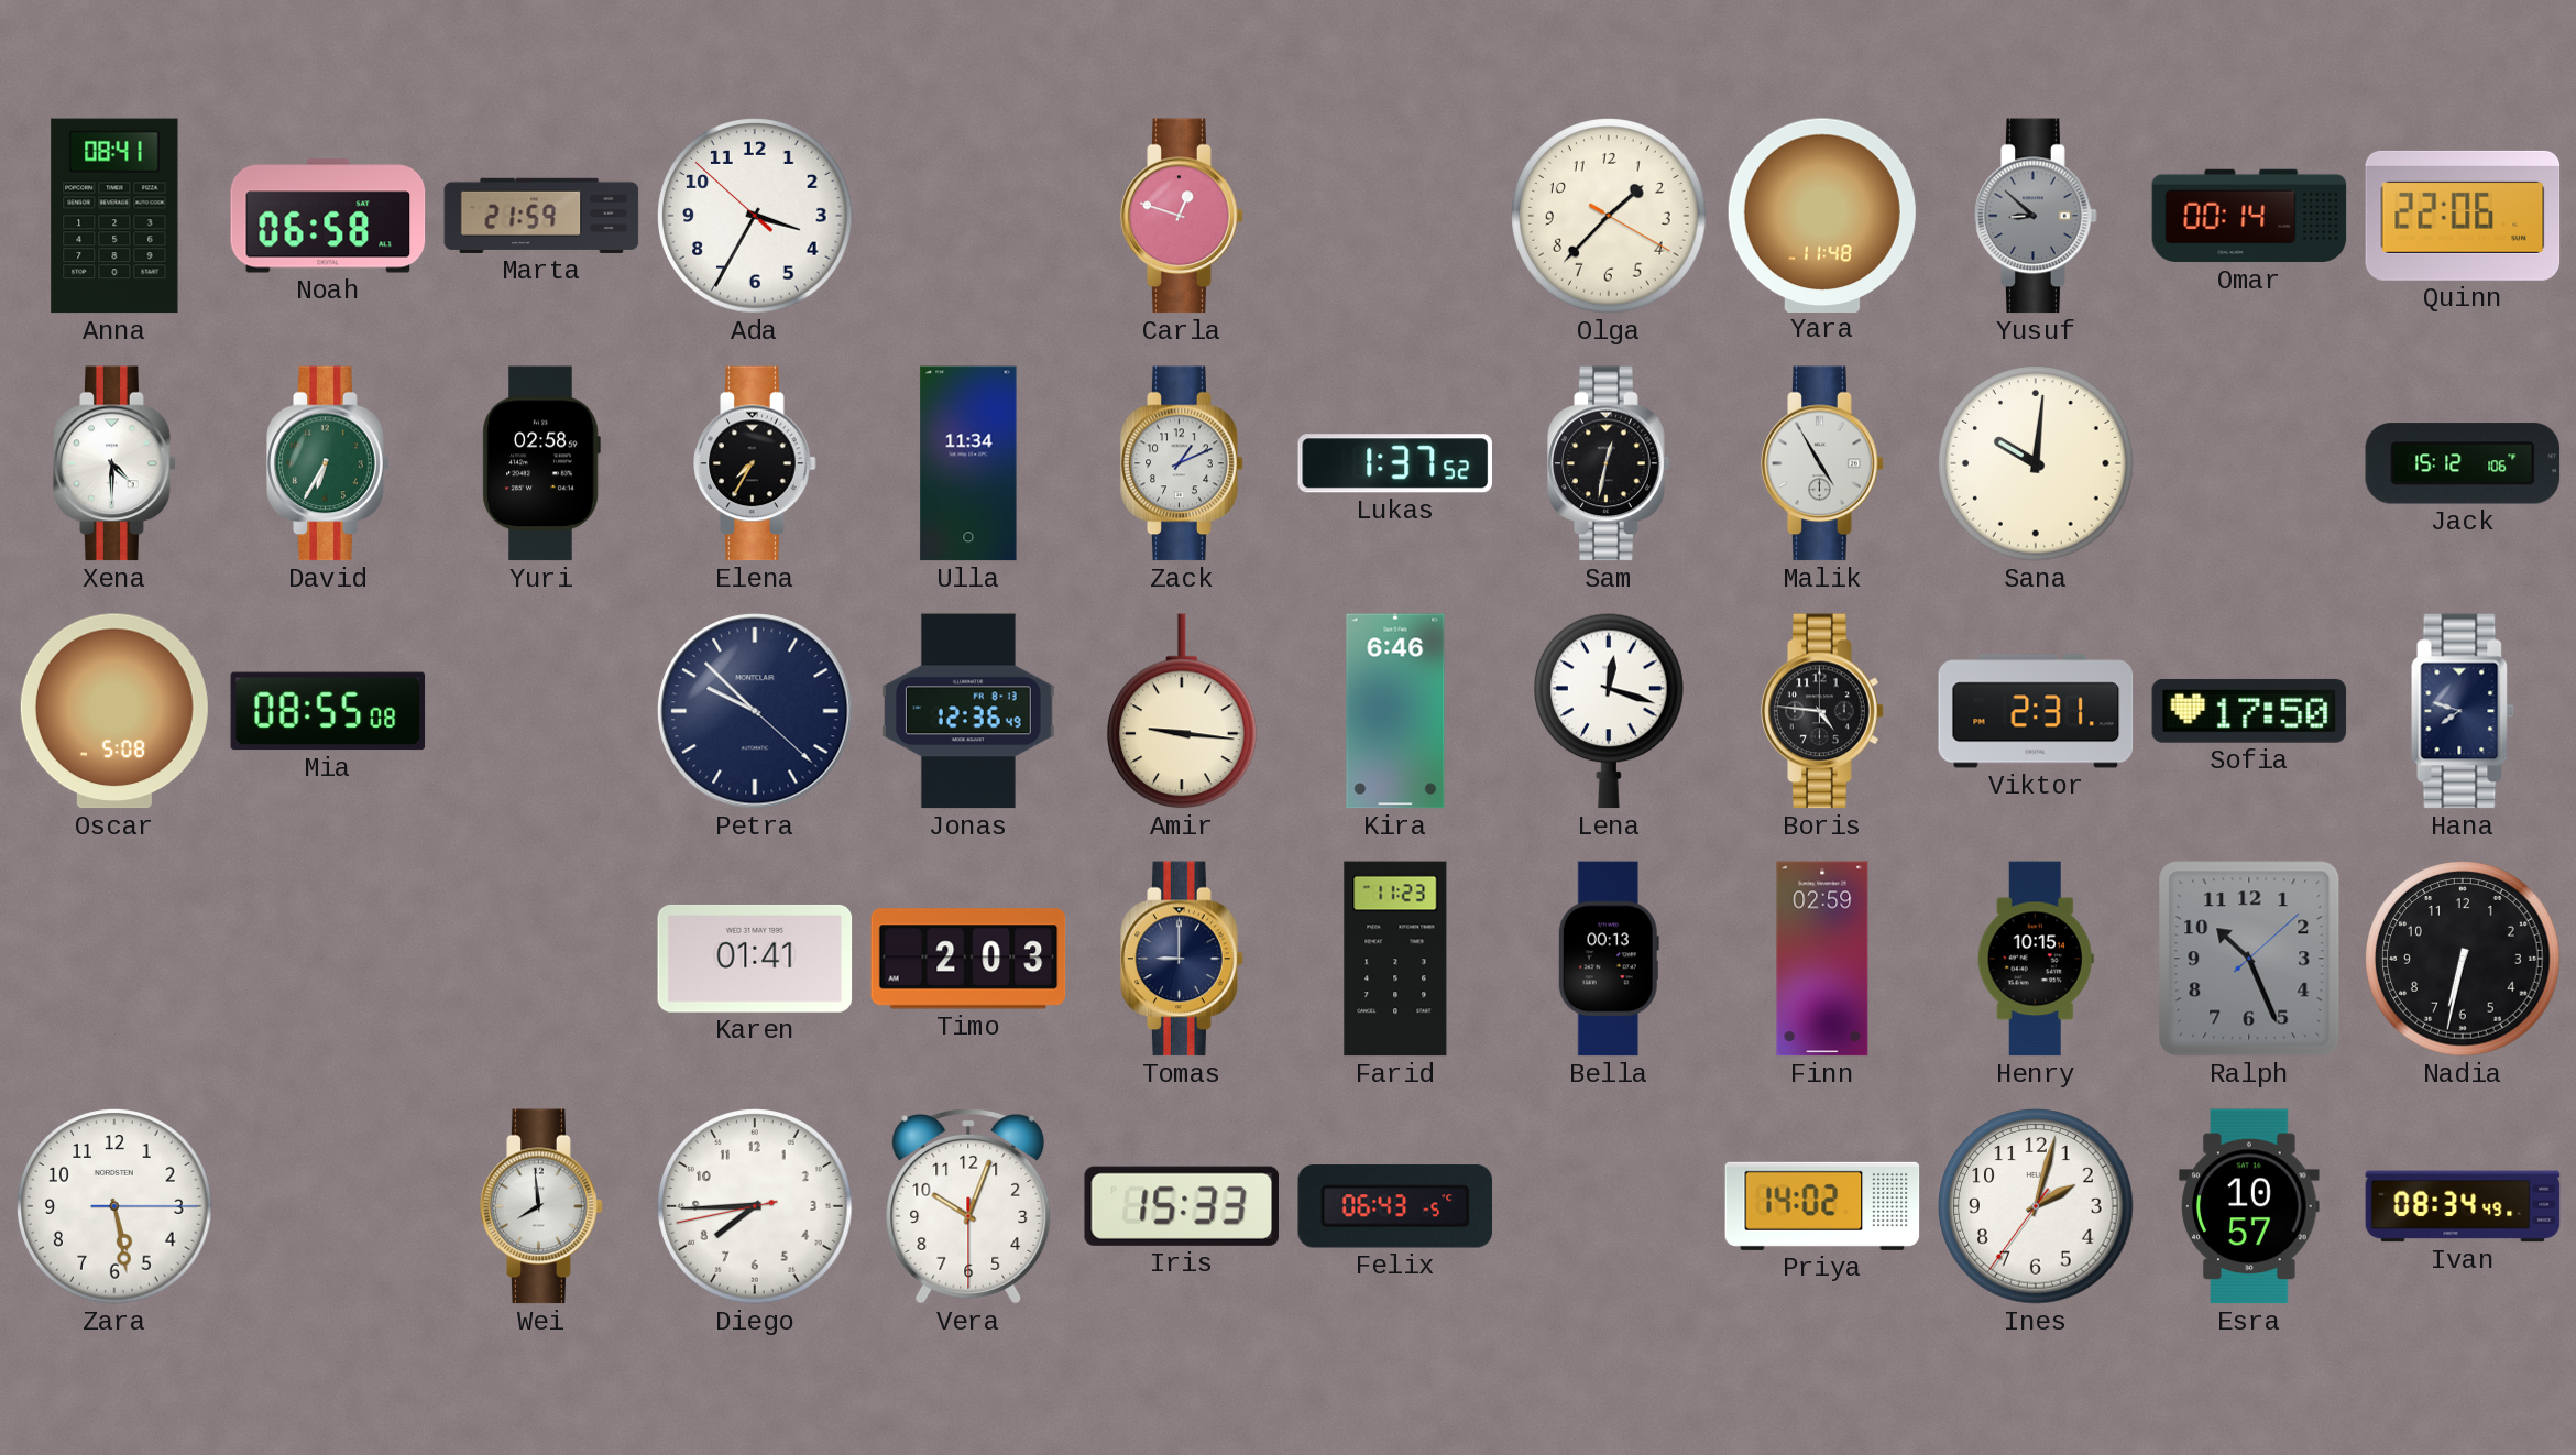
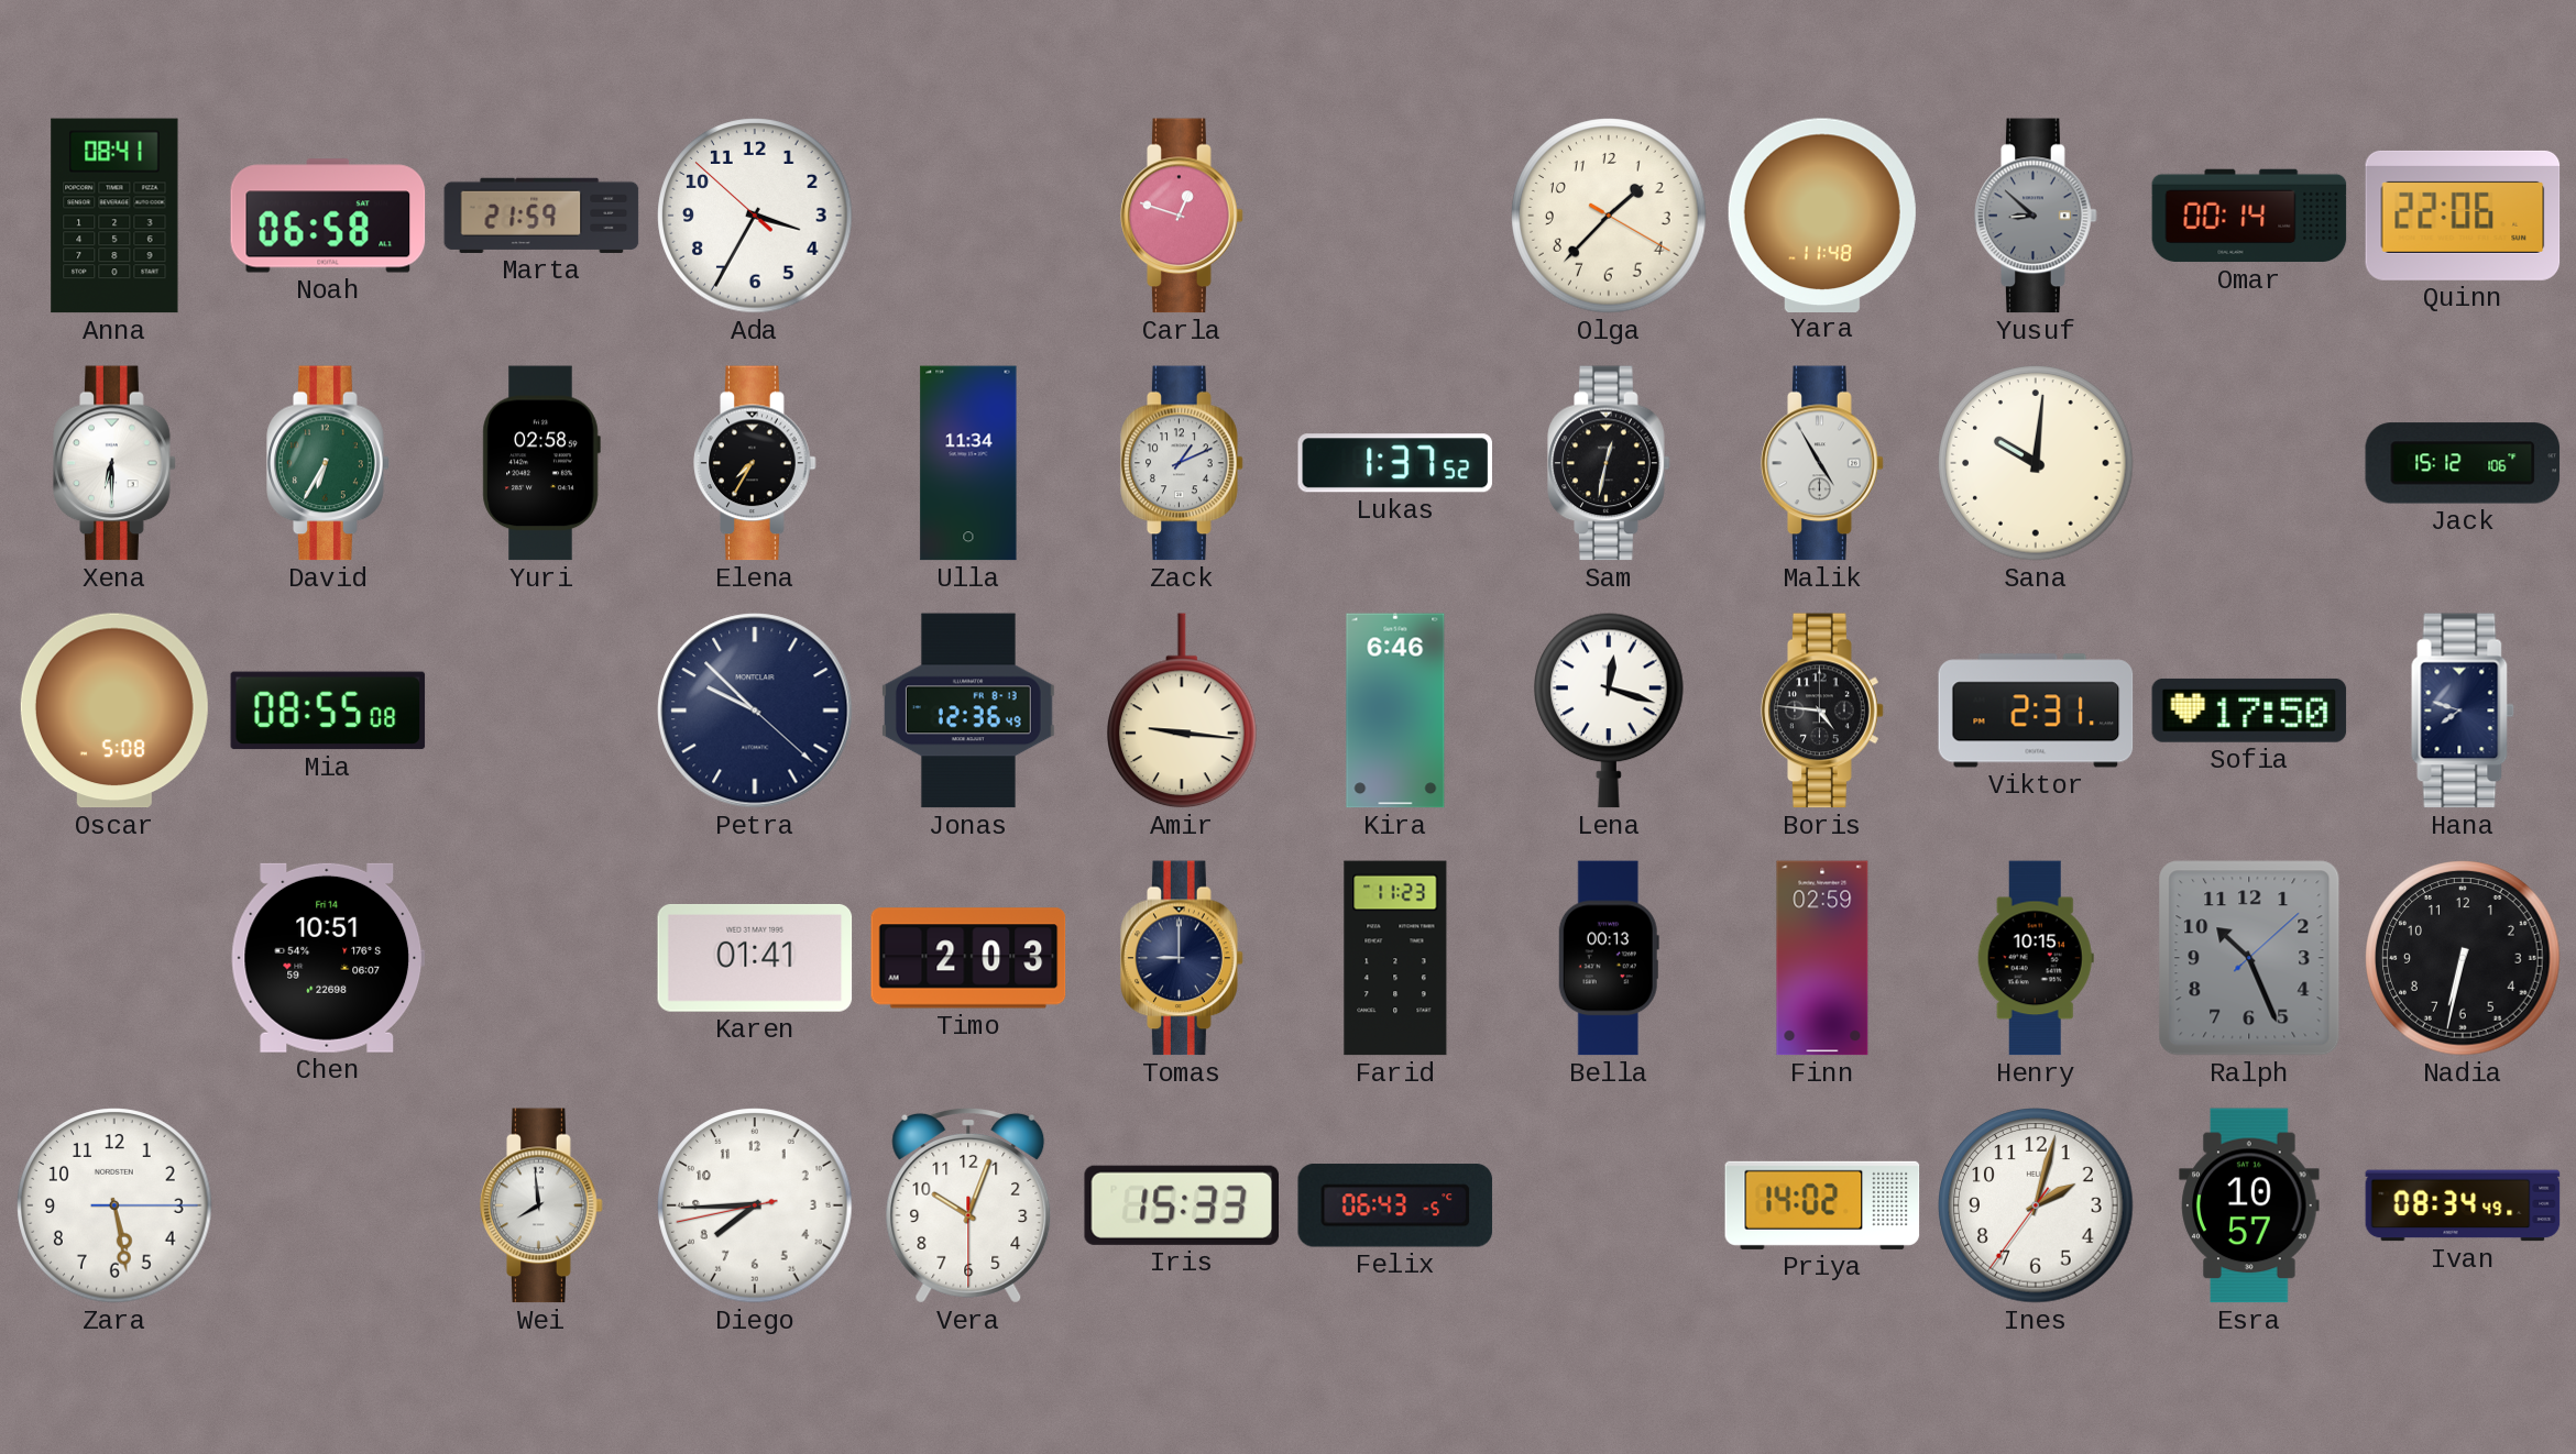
Xena: 4:30 -> 6:30 (114, 463)
Chen: none -> 10:51 (328, 958)
